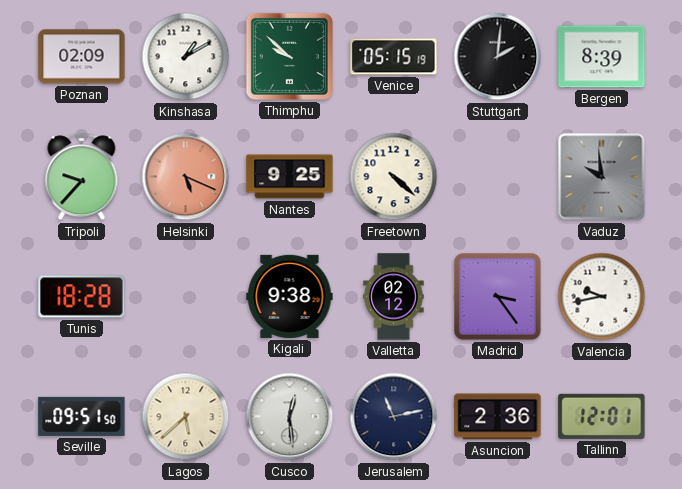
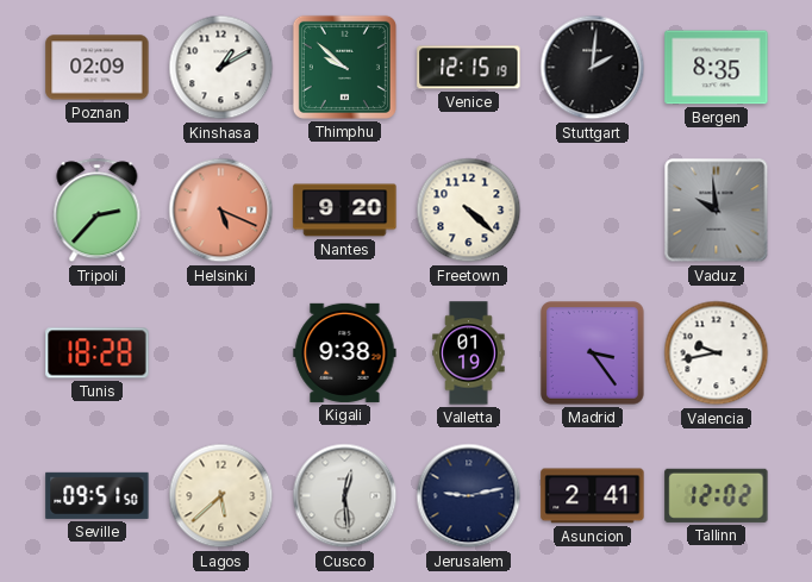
Venice: 05:15 -> 12:15 (469, 68)
Bergen: 8:39 -> 8:35 (717, 68)
Tripoli: 9:37 -> 2:37 (98, 211)
Nantes: 9:25 -> 9:20 (345, 211)
Valletta: 02:12 -> 01:19 (469, 353)
Jerusalem: 11:13 -> 9:13 (469, 496)
Asuncion: 2:36 -> 2:41 (593, 496)
Tallinn: 12:01 -> 12:02 (717, 495)
